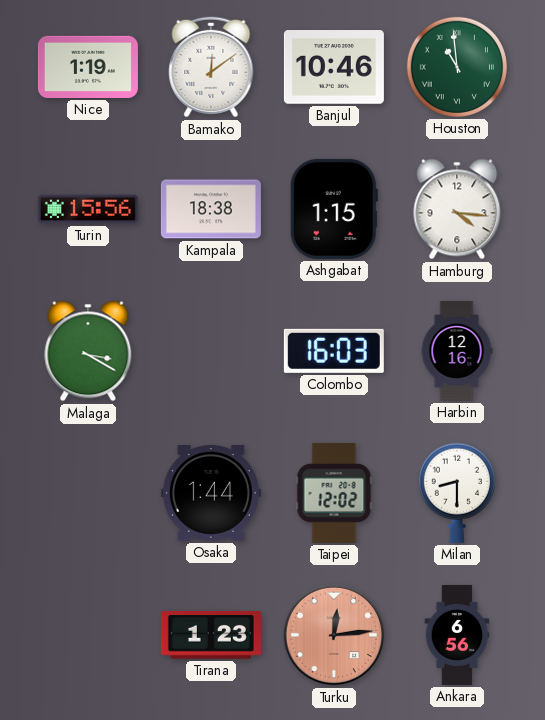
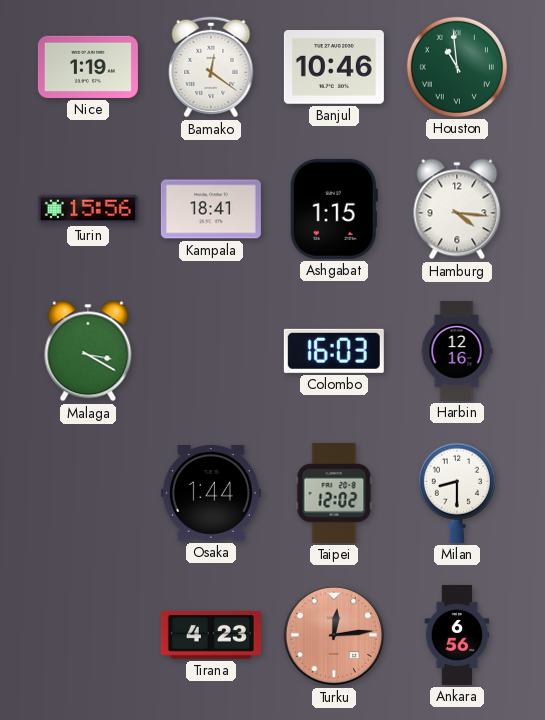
Bamako: 12:09 -> 12:21 (211, 67)
Kampala: 18:38 -> 18:41 (211, 209)
Tirana: 1:23 -> 4:23 (211, 636)
